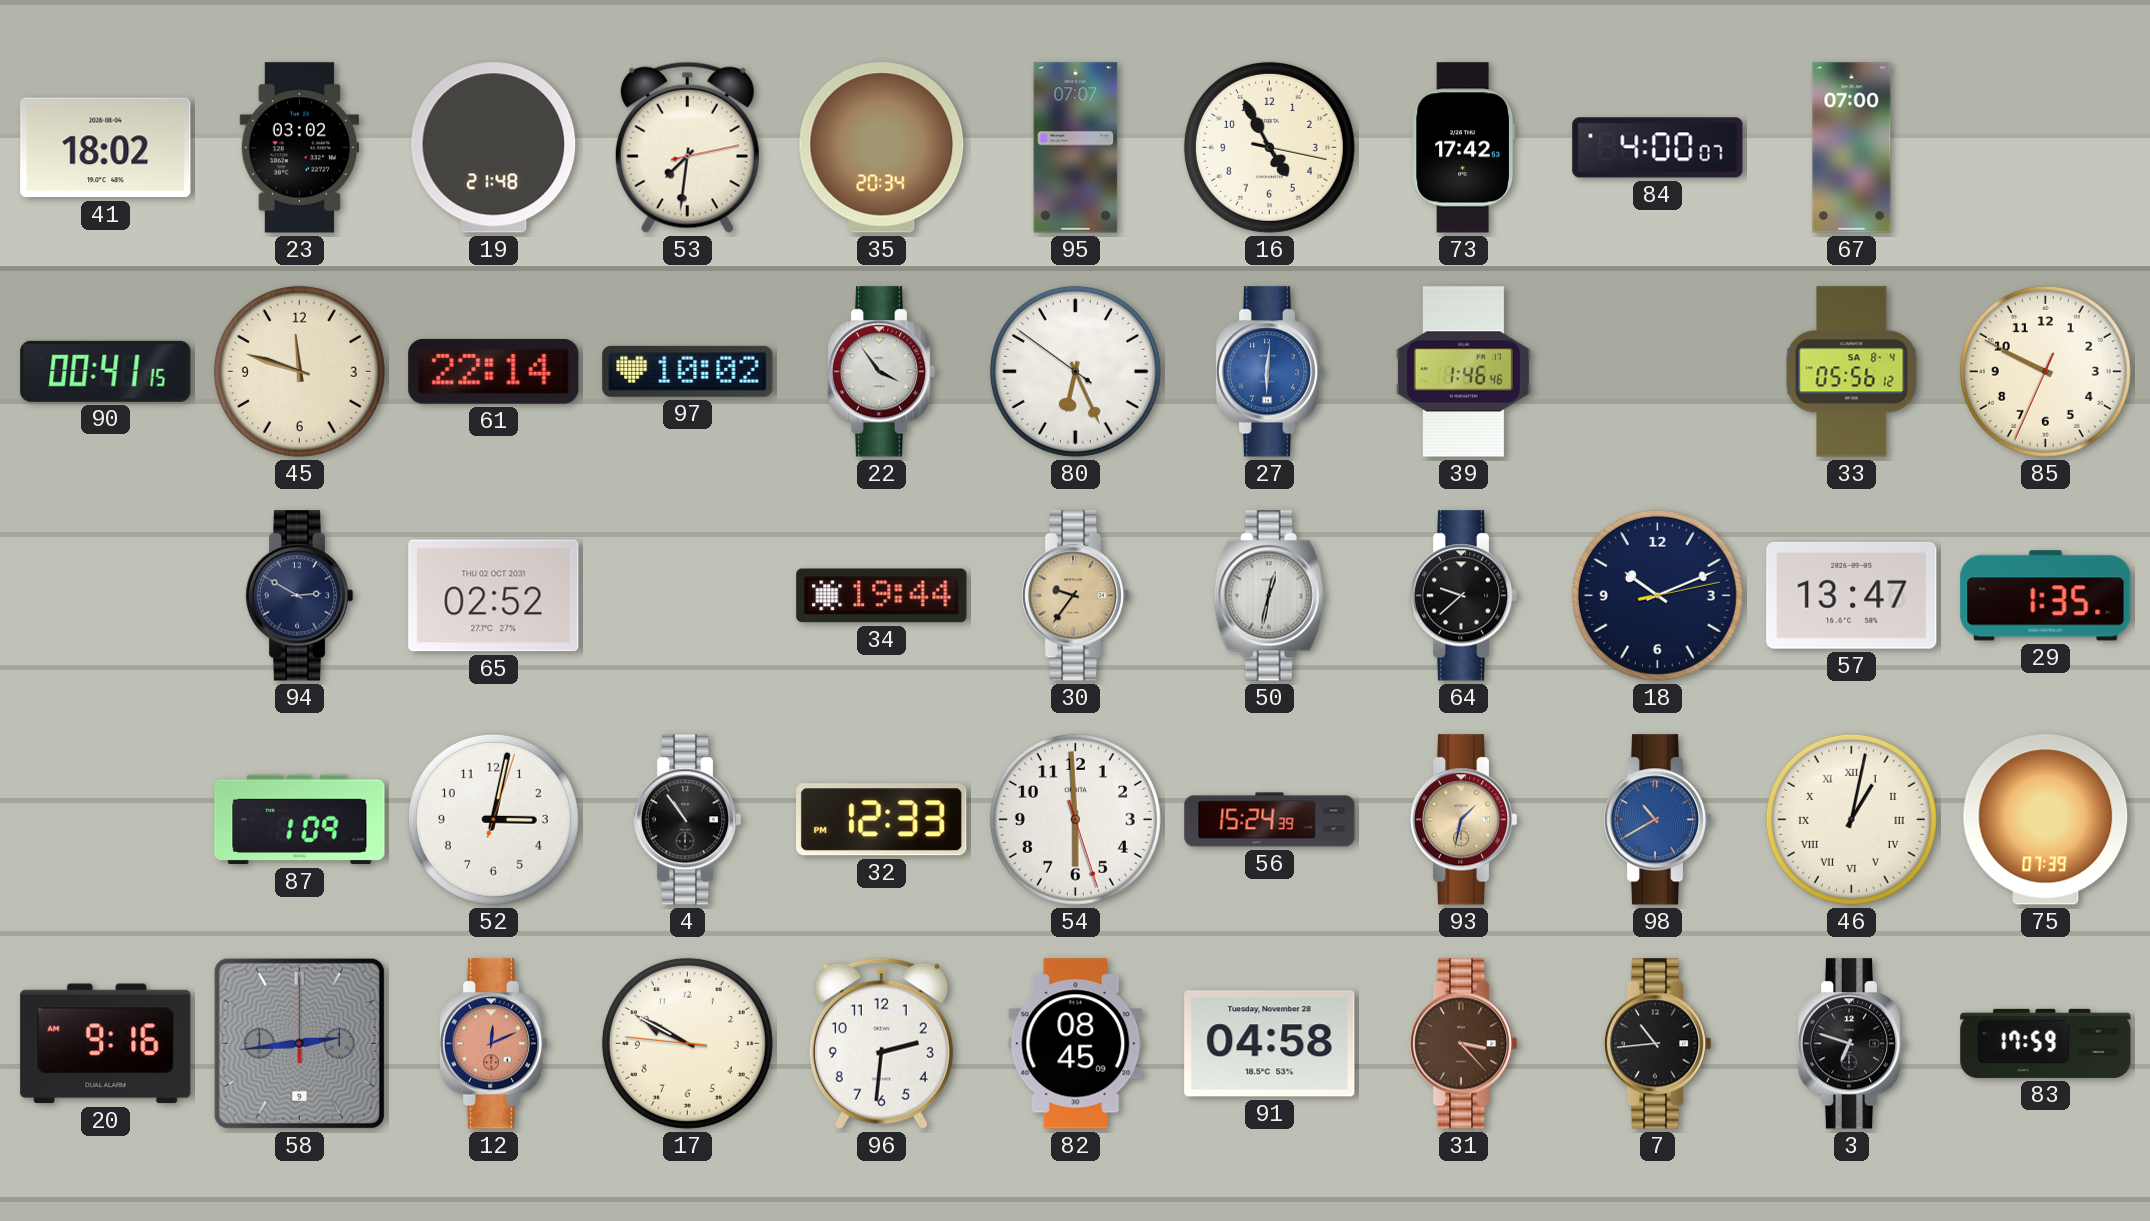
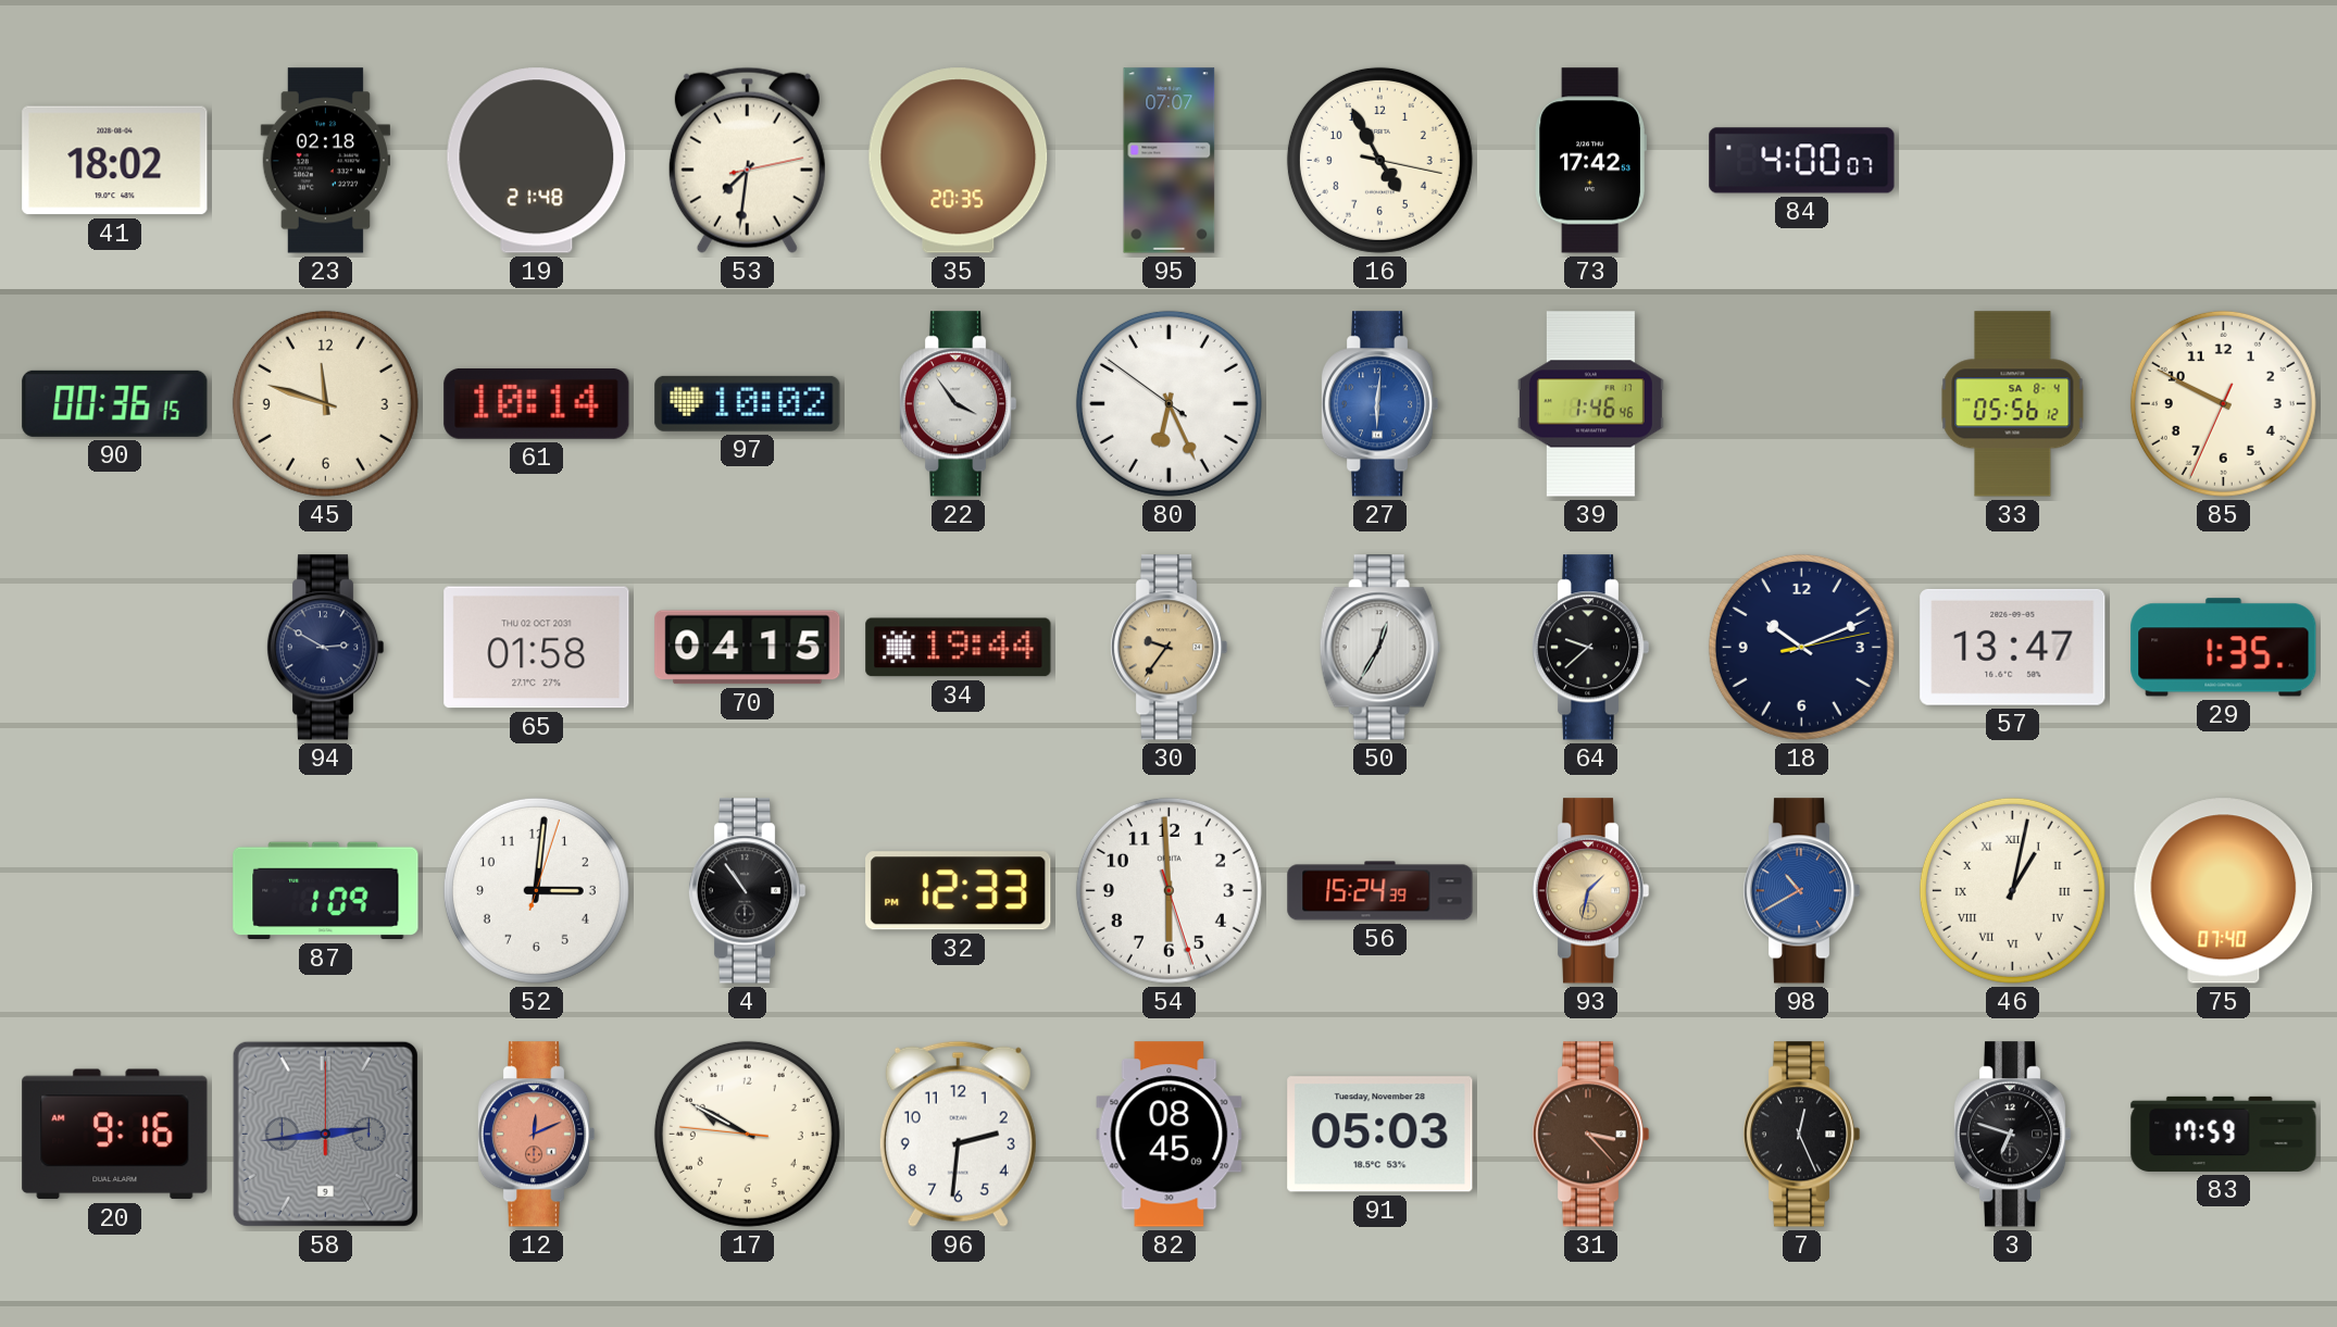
23: 03:02 -> 02:18 (326, 161)
35: 20:34 -> 20:35 (959, 161)
67: 07:00 -> none (1852, 148)
90: 00:41 -> 00:36 (115, 403)
61: 22:14 -> 10:14 (537, 403)
65: 02:52 -> 01:58 (537, 648)
70: none -> 04:15 (748, 648)
50: 12:32 -> 12:35 (1379, 648)
52: 3:02 -> 3:01 (536, 890)
75: 07:39 -> 07:40 (2224, 891)
91: 04:58 -> 05:03 (1380, 1135)
7: 10:44 -> 12:26 (1801, 1135)
